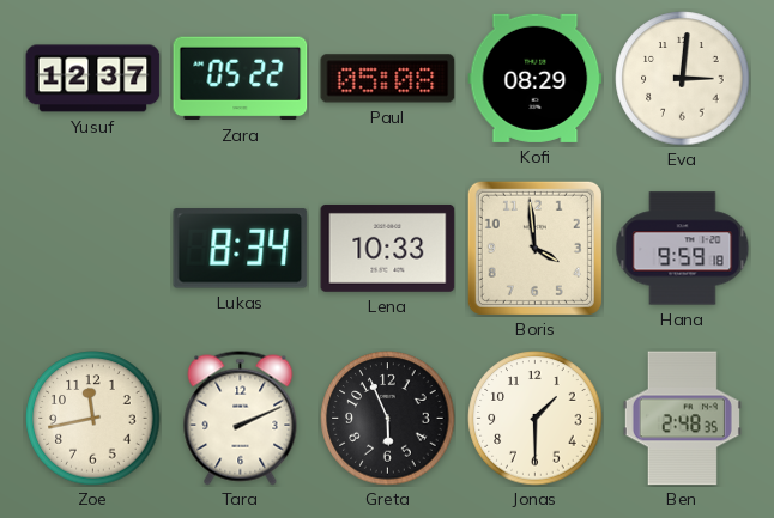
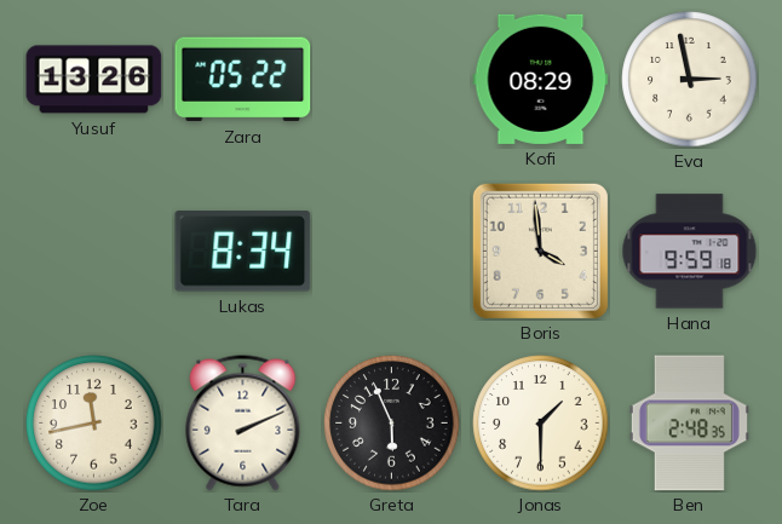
Yusuf: 12:37 -> 13:26 (94, 80)
Paul: 05:08 -> none (388, 79)
Eva: 3:01 -> 2:58 (690, 80)
Lena: 10:33 -> none (388, 248)
